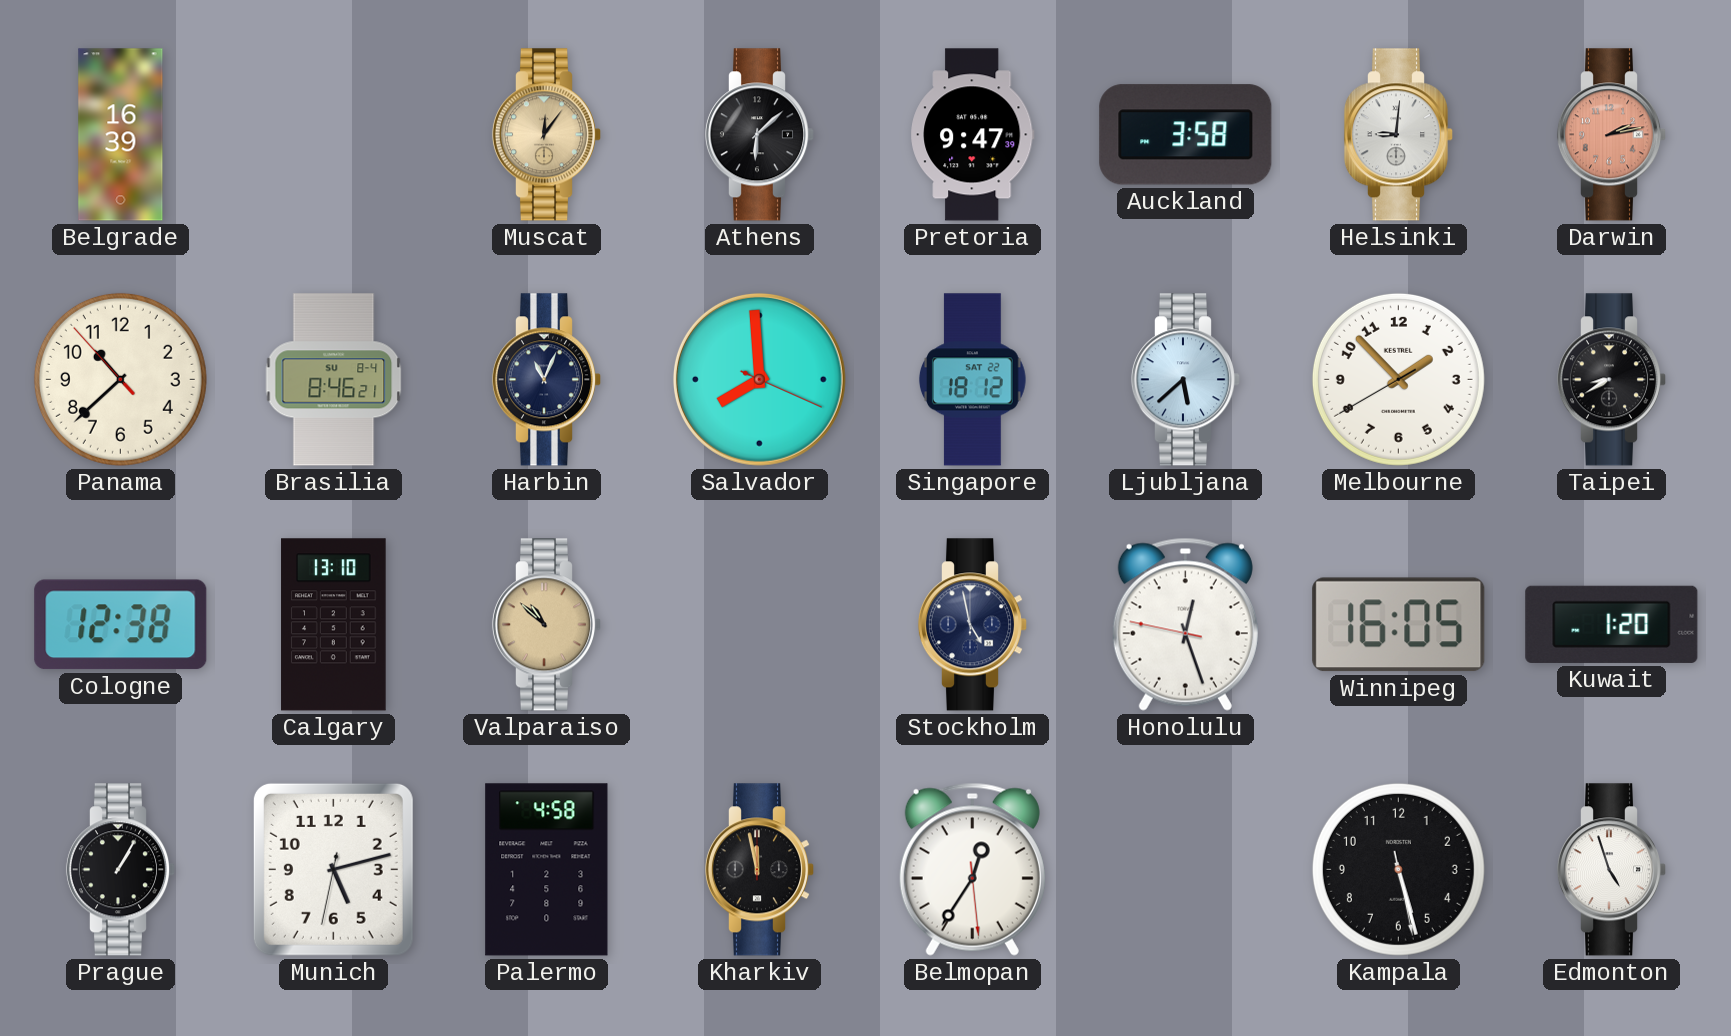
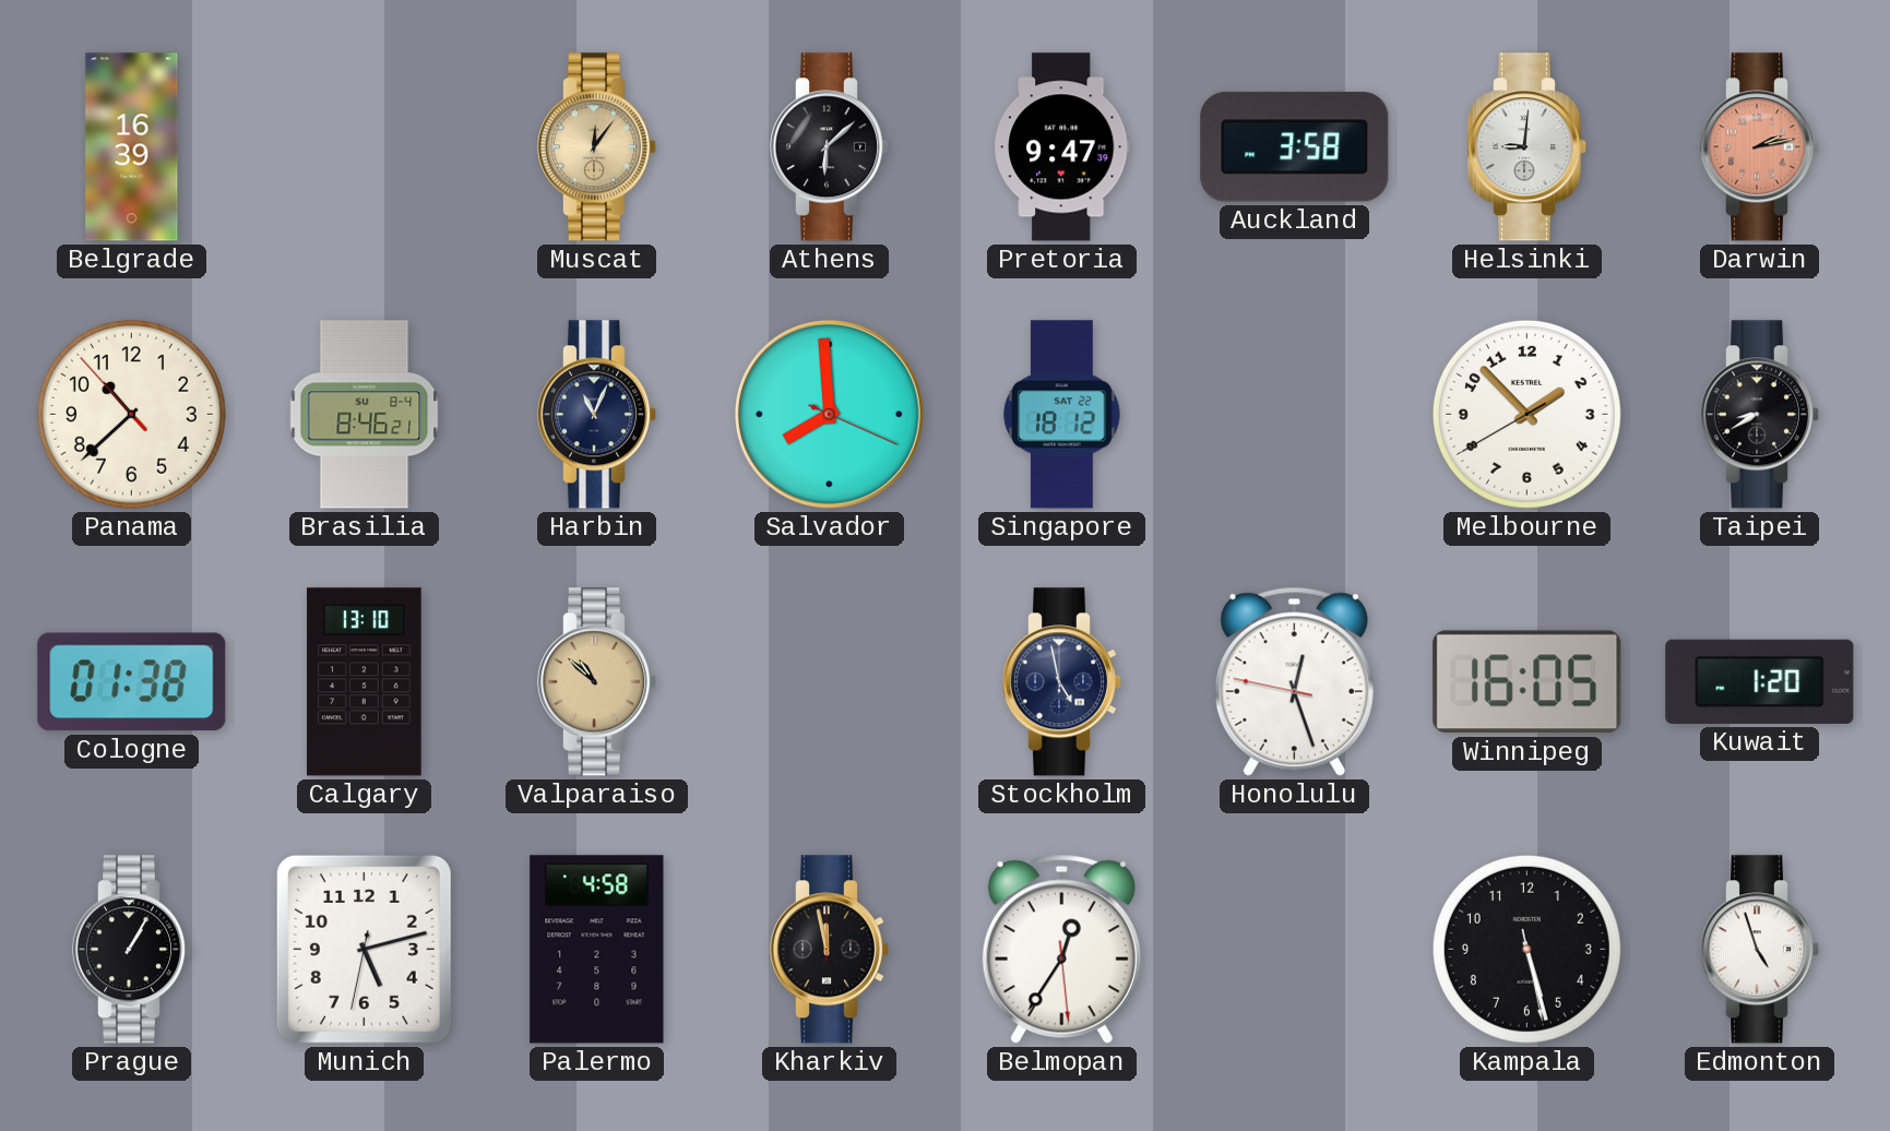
Ljubljana: 5:38 -> none (1186, 380)
Cologne: 12:38 -> 01:38 (132, 682)
